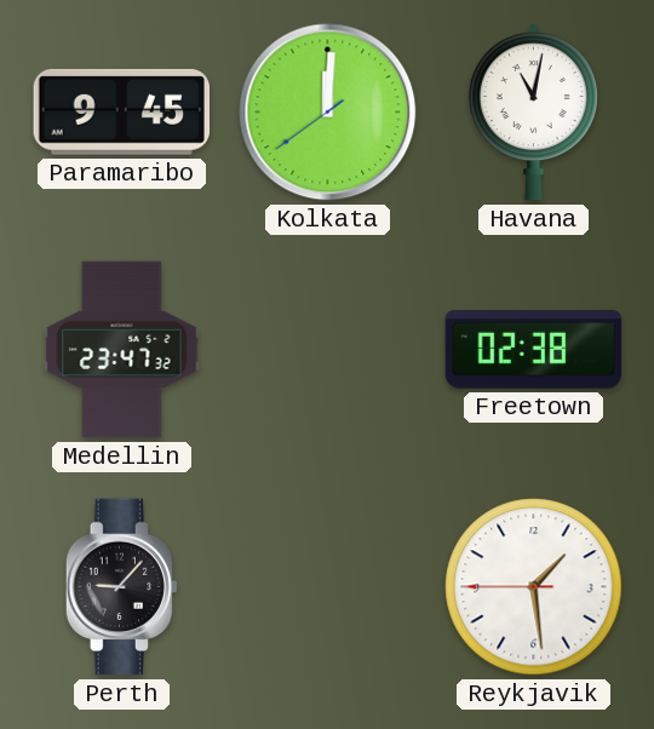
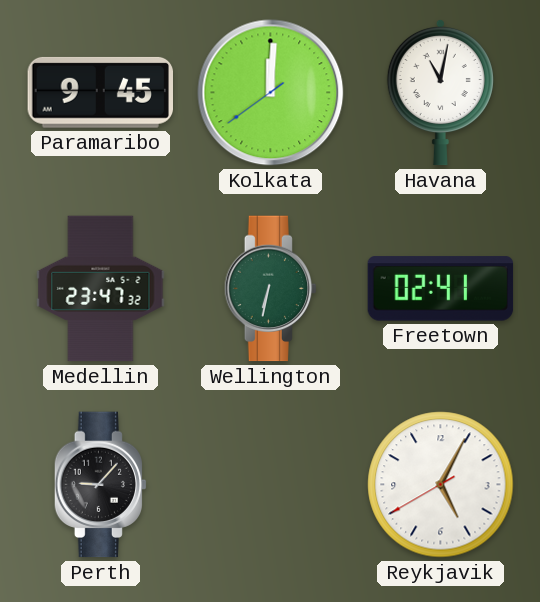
Wellington: none -> 6:32 (270, 289)
Freetown: 02:38 -> 02:41 (441, 289)
Reykjavik: 1:28 -> 5:04 (441, 485)
